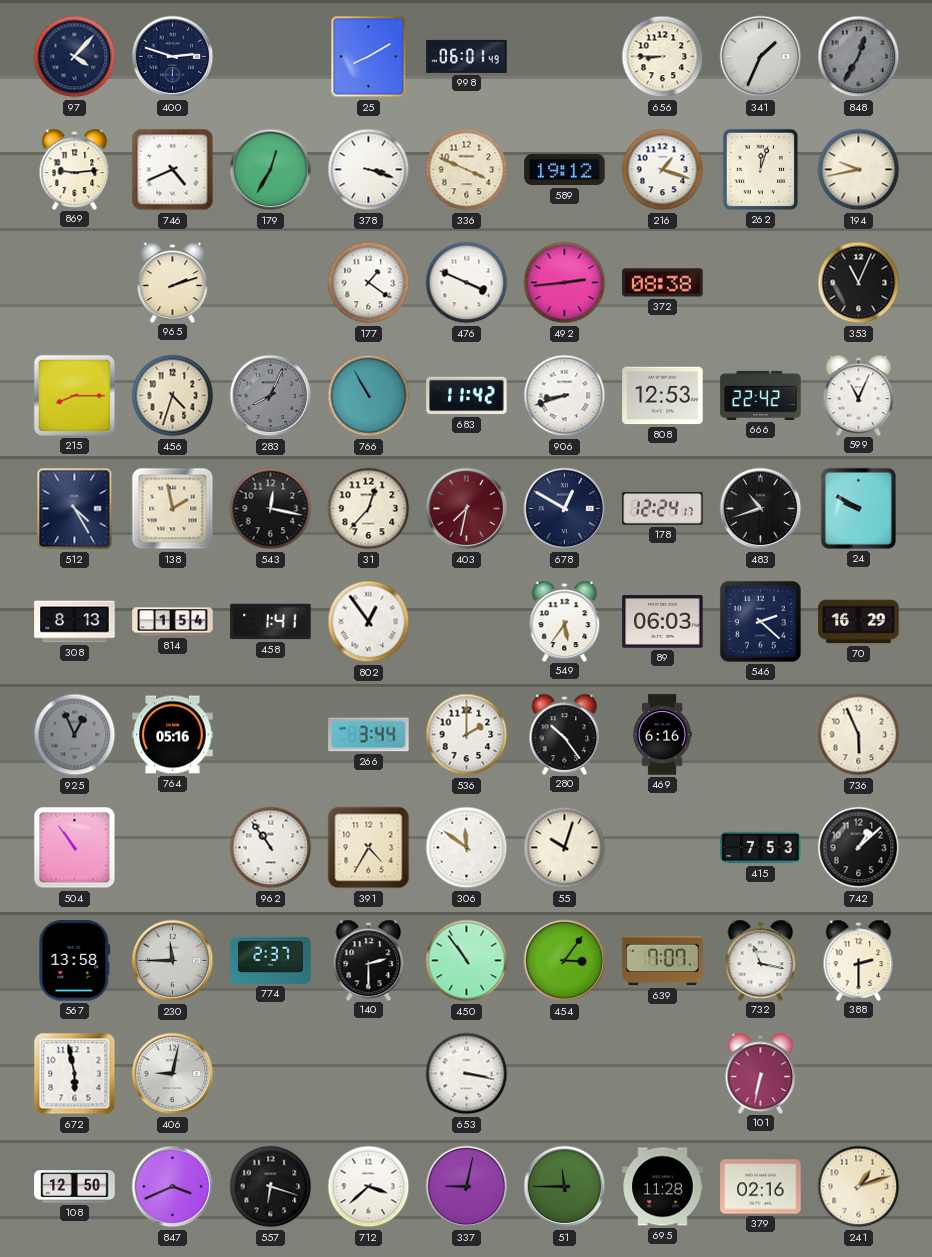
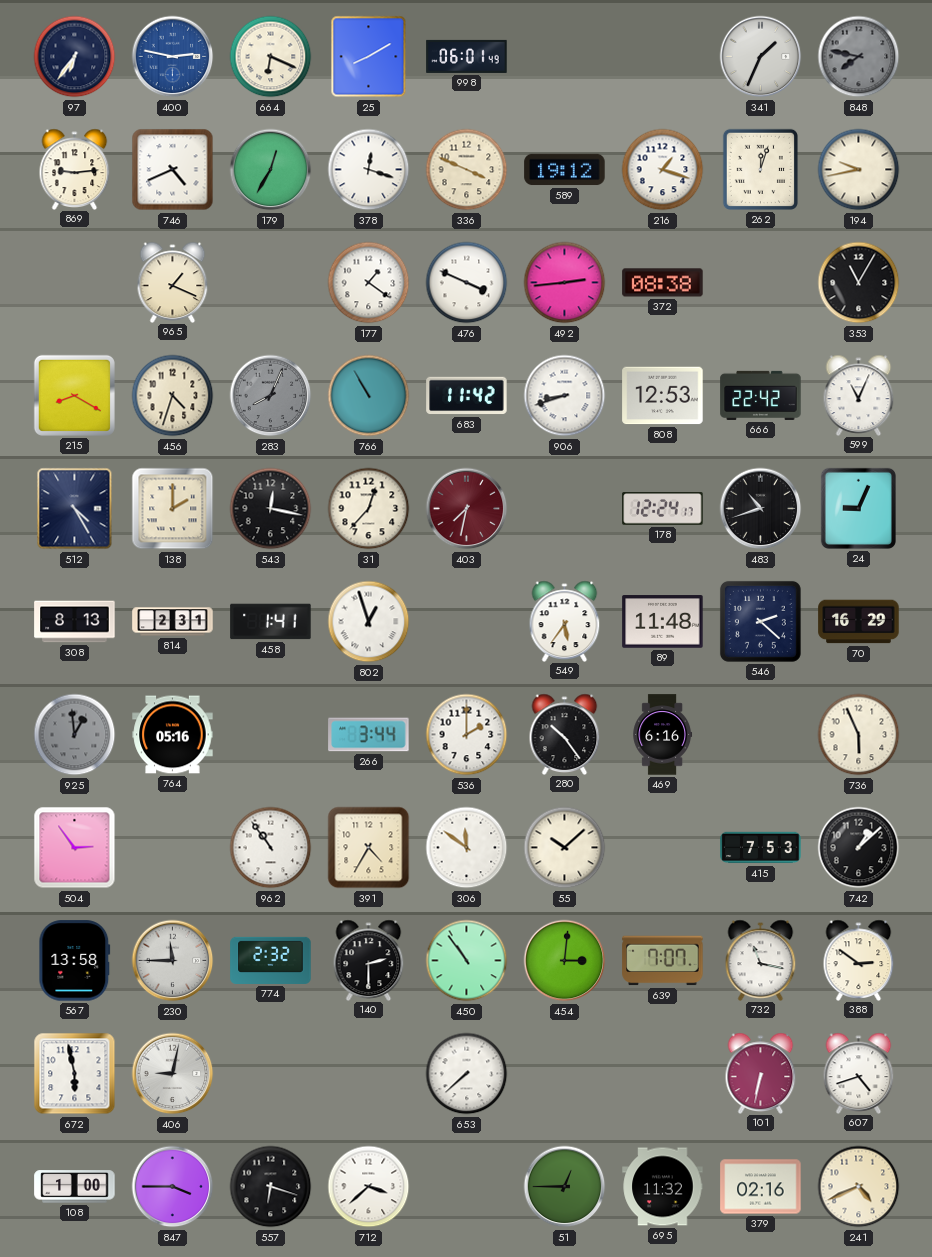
97: 4:07 -> 6:36 (75, 57)
400: 2:48 -> 2:47 (173, 57)
400 dial: navy -> blue (173, 57)
664: none -> 6:19 (271, 57)
656: 8:45 -> none (663, 57)
848: 12:35 -> 7:47 (859, 57)
378: 3:18 -> 12:18 (369, 170)
965: 2:12 -> 1:19 (173, 282)
353: 11:04 -> 11:05 (859, 283)
215: 8:15 -> 8:20 (74, 395)
138: 1:58 -> 2:00 (173, 509)
678: 12:50 -> none (565, 509)
24: 9:50 -> 9:04 (858, 508)
814: 1:54 -> 2:31 (173, 622)
802: 12:54 -> 12:57 (369, 622)
89: 06:03 -> 11:48 (663, 622)
925: 12:56 -> 12:59 (75, 735)
504: 10:54 -> 2:54 (75, 848)
55: 10:03 -> 10:08 (565, 848)
774: 2:37 -> 2:32 (271, 960)
454: 3:06 -> 3:01 (565, 961)
388: 2:30 -> 2:51 (859, 960)
653: 3:17 -> 7:38 (467, 1074)
607: none -> 4:42 (859, 1073)
108: 12:50 -> 1:00 (75, 1187)
847: 3:41 -> 3:45 (173, 1187)
337: 9:02 -> none (467, 1187)
51: 11:45 -> 12:45 (565, 1187)
695: 11:28 -> 11:32 (663, 1187)
241: 1:12 -> 4:41 (859, 1187)
